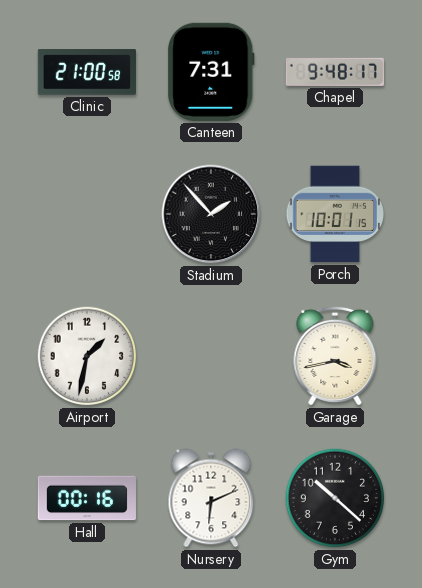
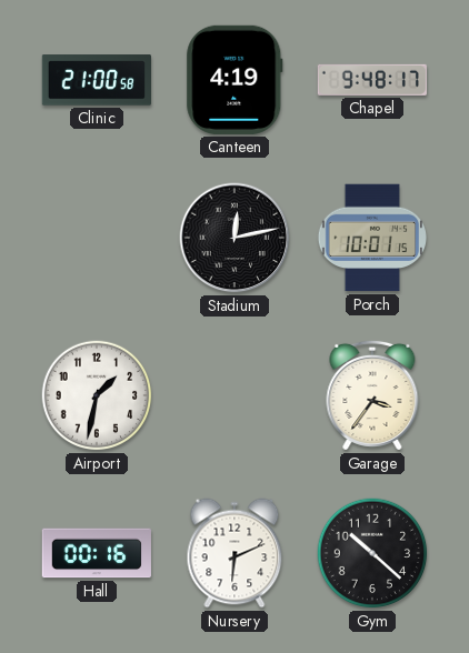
Canteen: 7:31 -> 4:19 (234, 80)
Stadium: 1:53 -> 12:13 (234, 238)
Garage: 3:43 -> 3:36 (372, 395)
